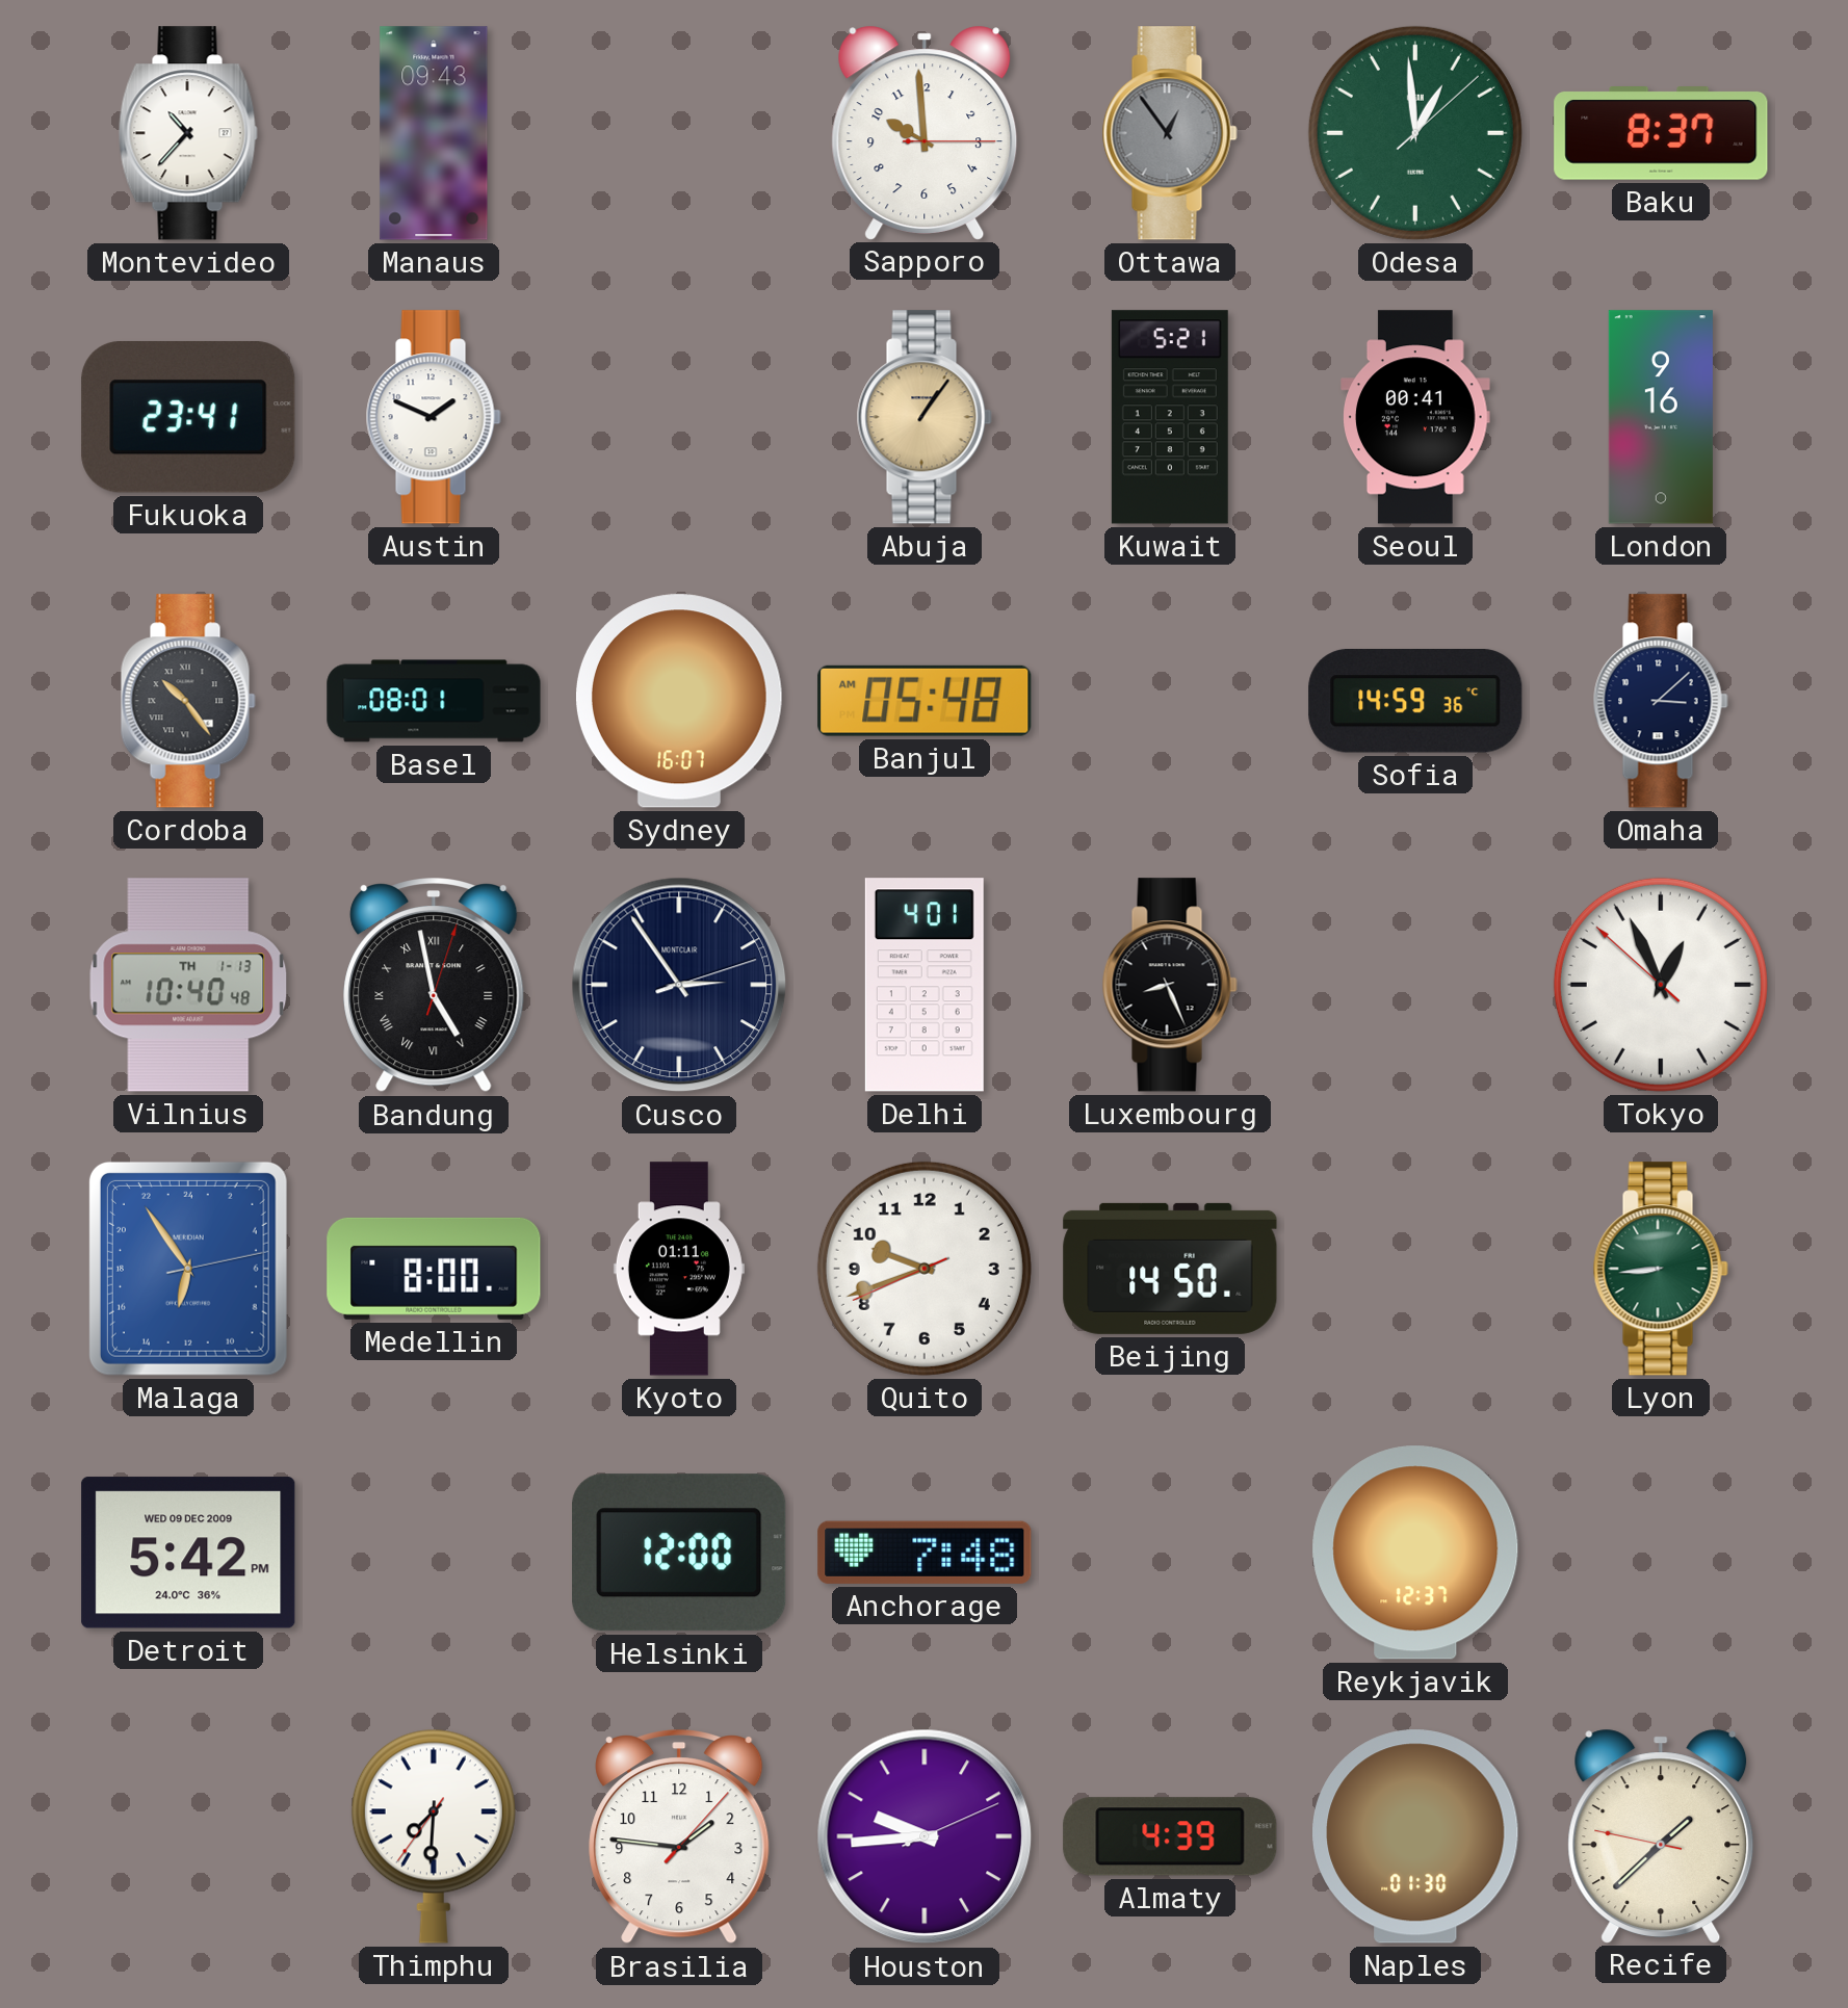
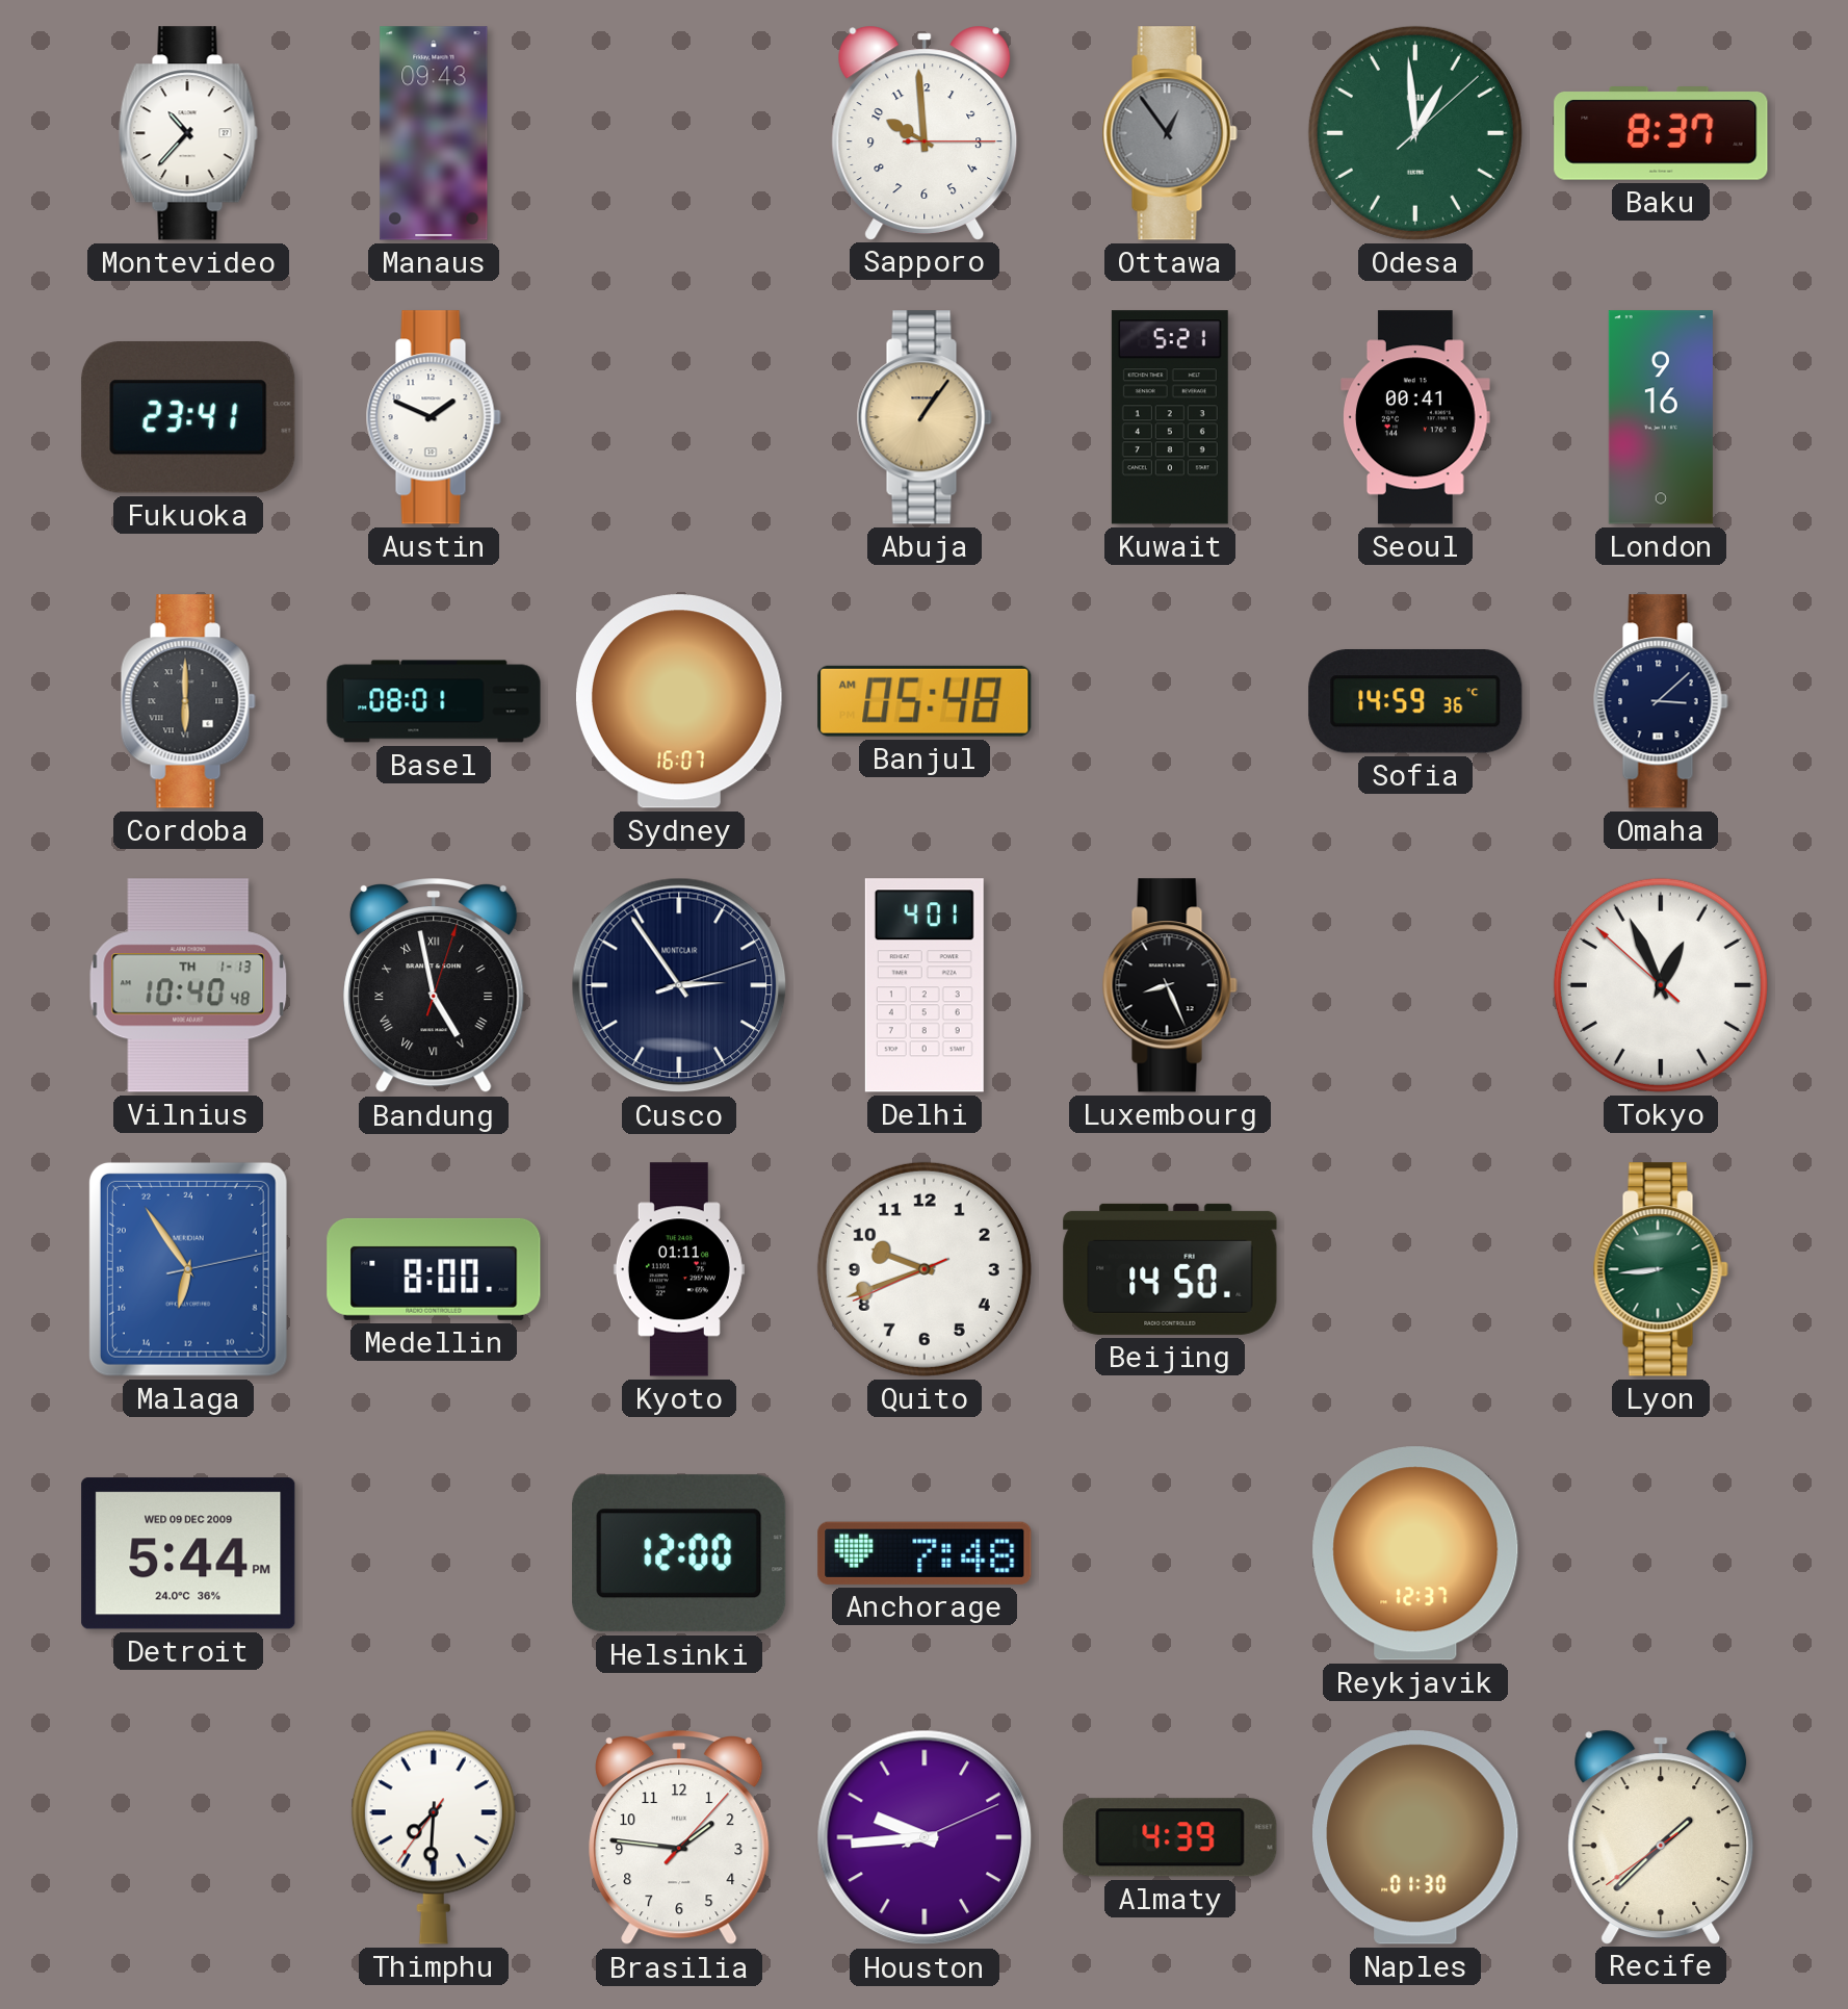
Cordoba: 10:24 -> 6:00 (188, 701)
Detroit: 5:42 -> 5:44 (188, 1553)
Recife: 1:37:47 -> 1:37:39 (1661, 1836)
